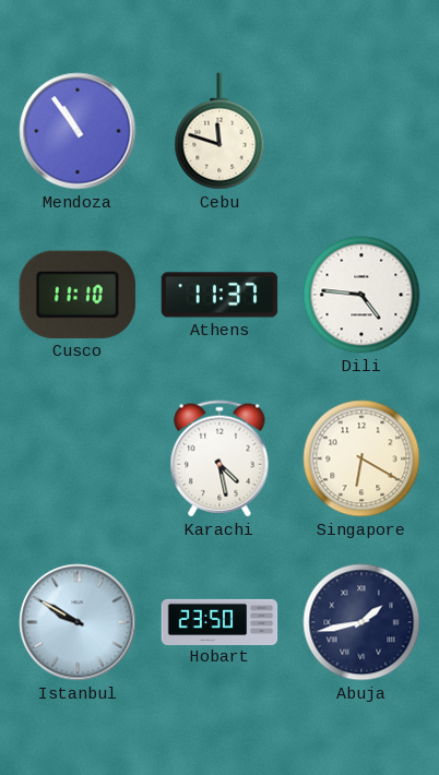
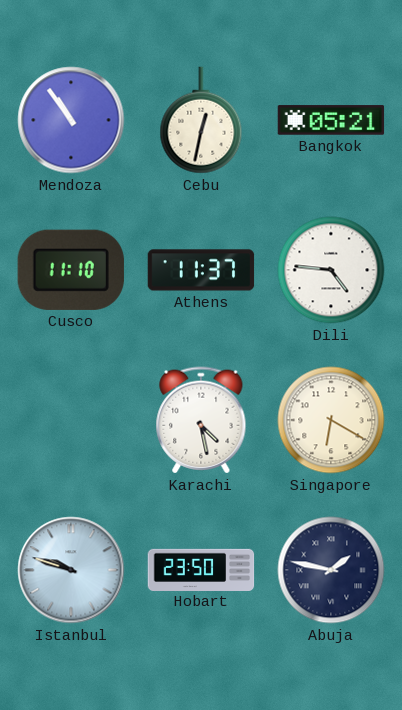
Cebu: 11:48 -> 12:32 (201, 120)
Bangkok: none -> 05:21 (331, 120)
Istanbul: 9:50 -> 9:48 (71, 570)
Abuja: 1:43 -> 1:47 (331, 570)
